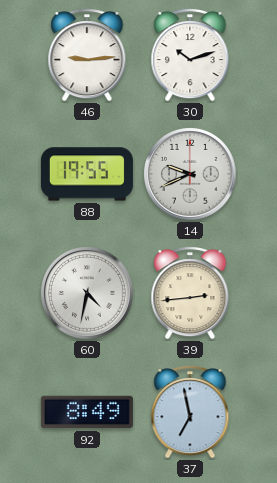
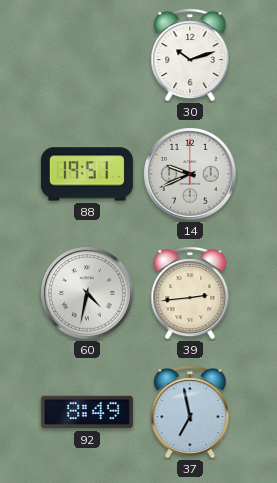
46: 9:14 -> none (87, 55)
88: 19:55 -> 19:51 (87, 174)
